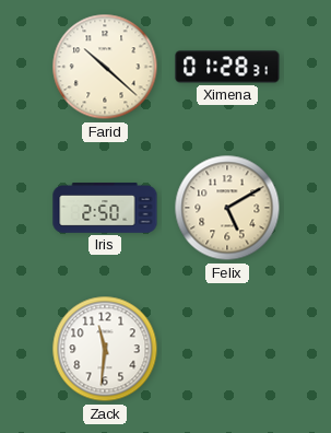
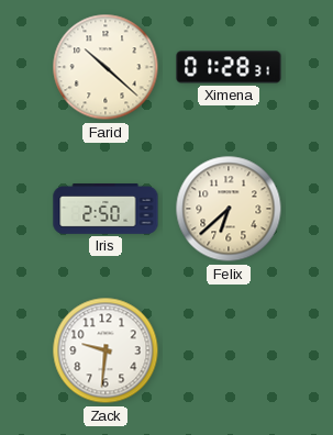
Felix: 5:10 -> 6:38 (229, 209)
Zack: 11:31 -> 9:31 (106, 350)
